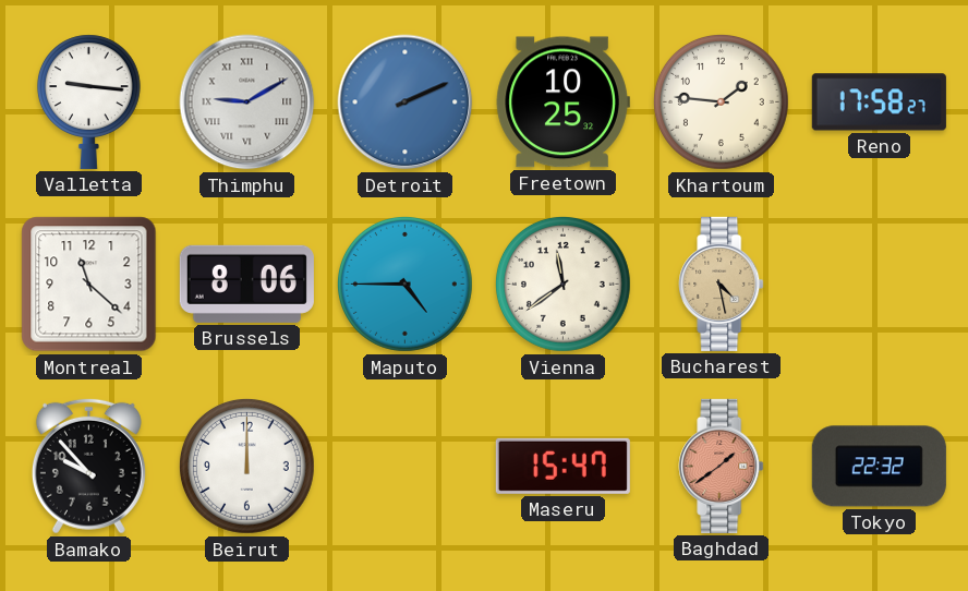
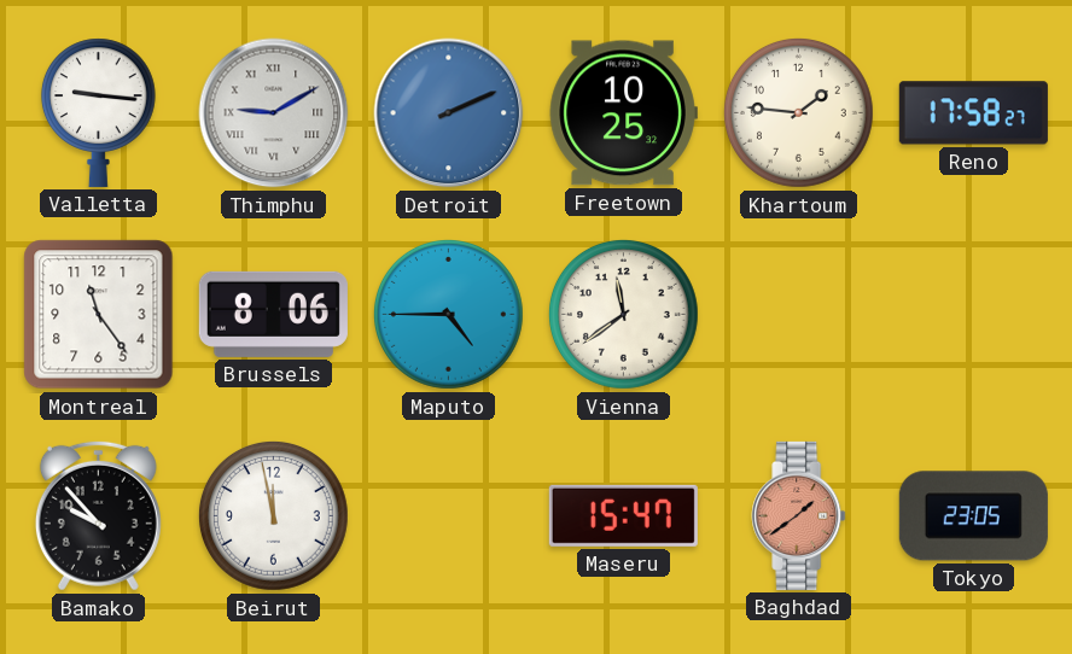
Montreal: 11:22 -> 11:24 (99, 315)
Bucharest: 4:28 -> none (722, 284)
Beirut: 12:00 -> 11:58 (273, 515)
Tokyo: 22:32 -> 23:05 (973, 516)
